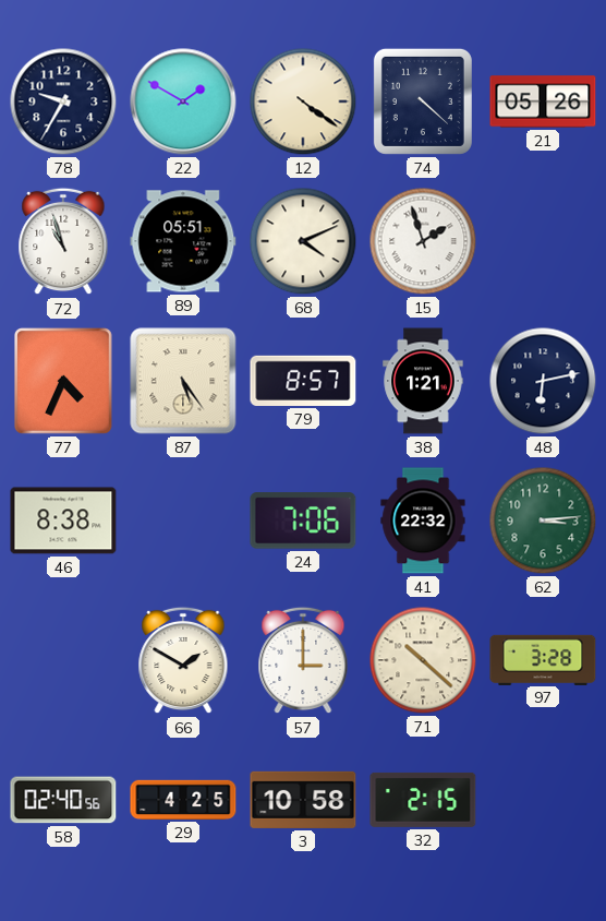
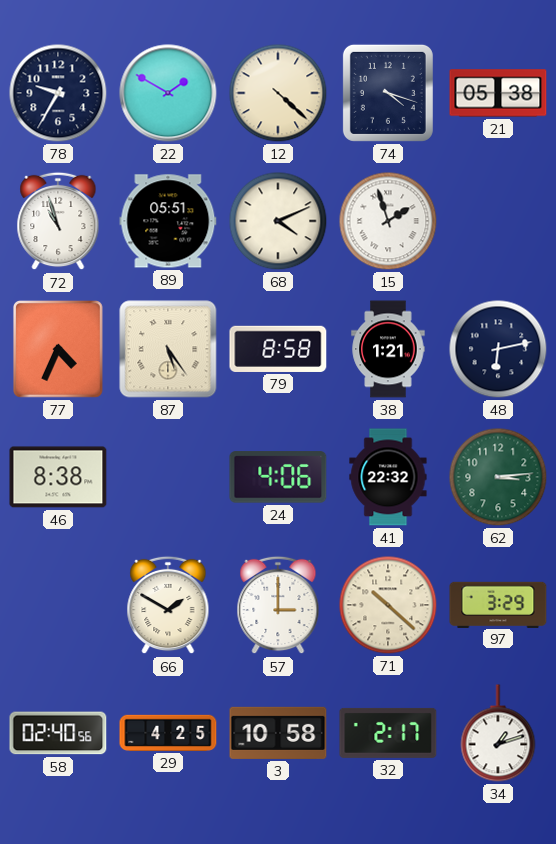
12: 4:21 -> 4:22 (278, 93)
74: 4:22 -> 4:18 (388, 93)
21: 05:26 -> 05:38 (498, 93)
79: 8:57 -> 8:58 (278, 349)
24: 7:06 -> 4:06 (278, 477)
97: 3:28 -> 3:29 (498, 604)
32: 2:15 -> 2:17 (388, 733)
34: none -> 1:12 (498, 733)
